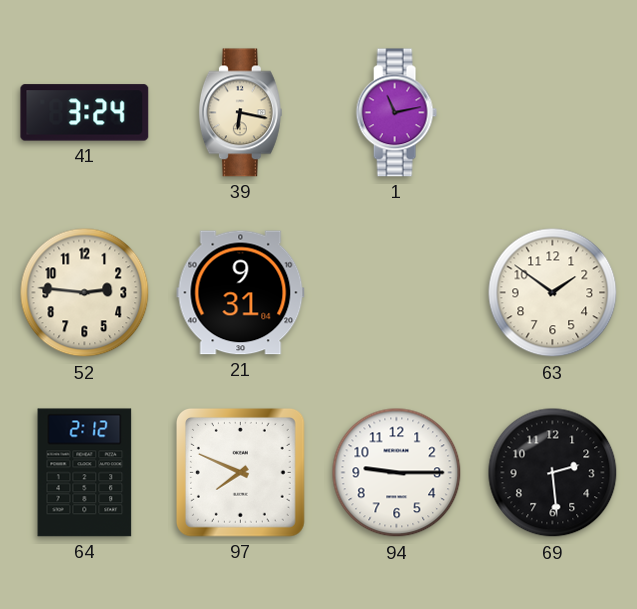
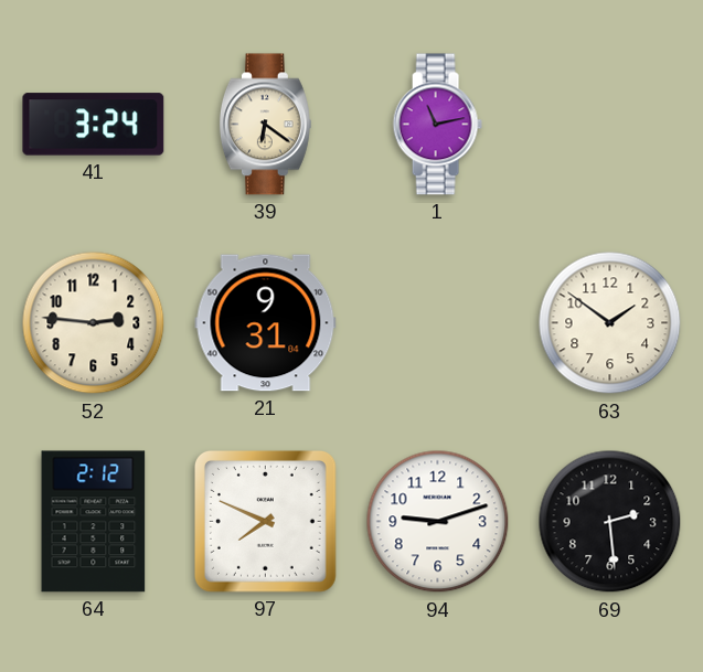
39: 6:17 -> 6:21 (265, 125)
94: 9:15 -> 9:12 (438, 522)
